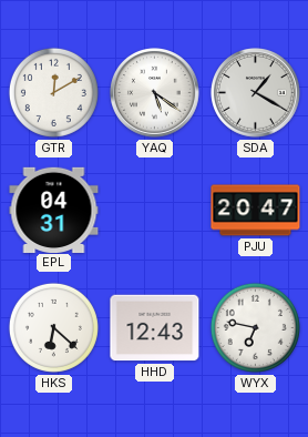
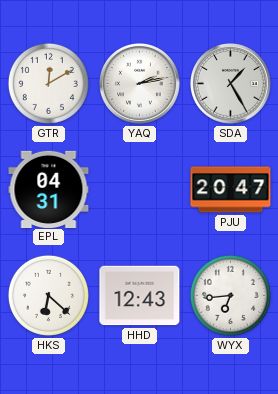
YAQ: 5:21 -> 2:13 (140, 84)
SDA: 1:20 -> 1:25 (231, 84)
WYX: 6:47 -> 6:44 (230, 295)
